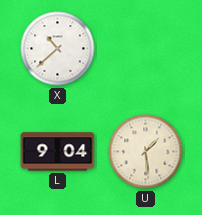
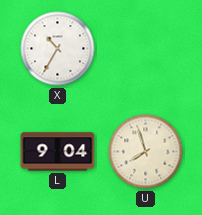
X: 10:38 -> 10:35 (58, 49)
U: 1:29 -> 7:57 (146, 152)
